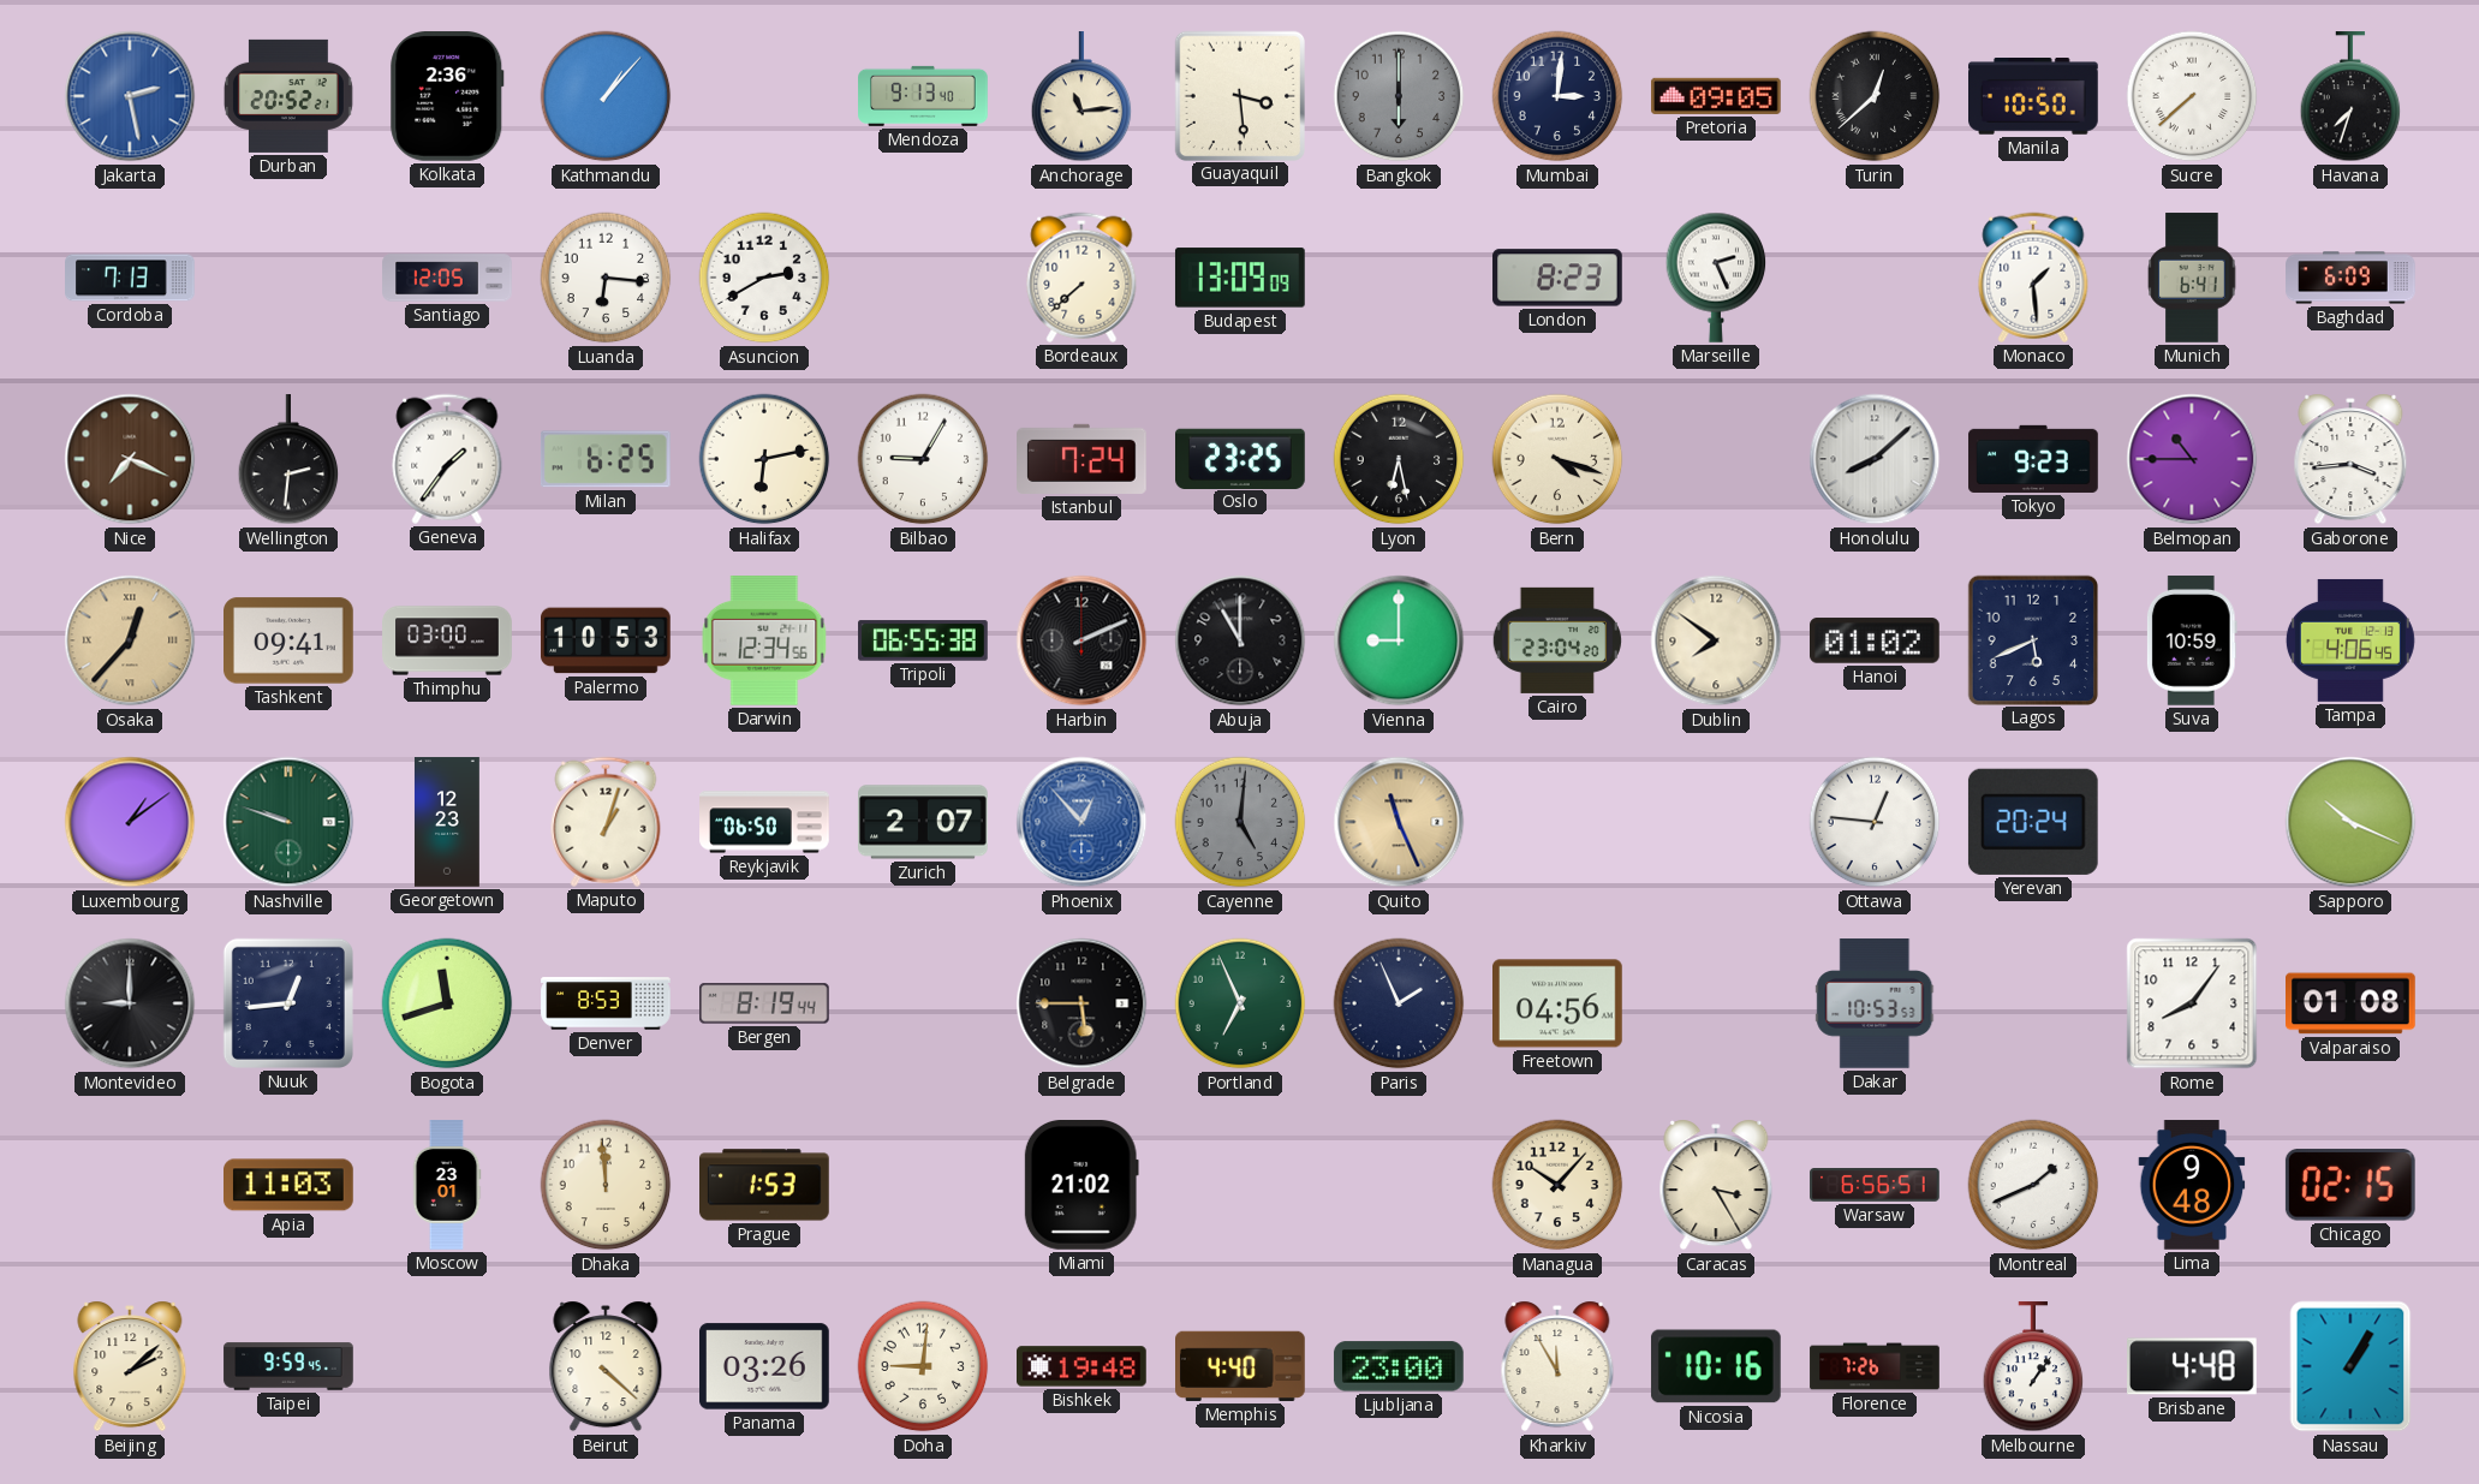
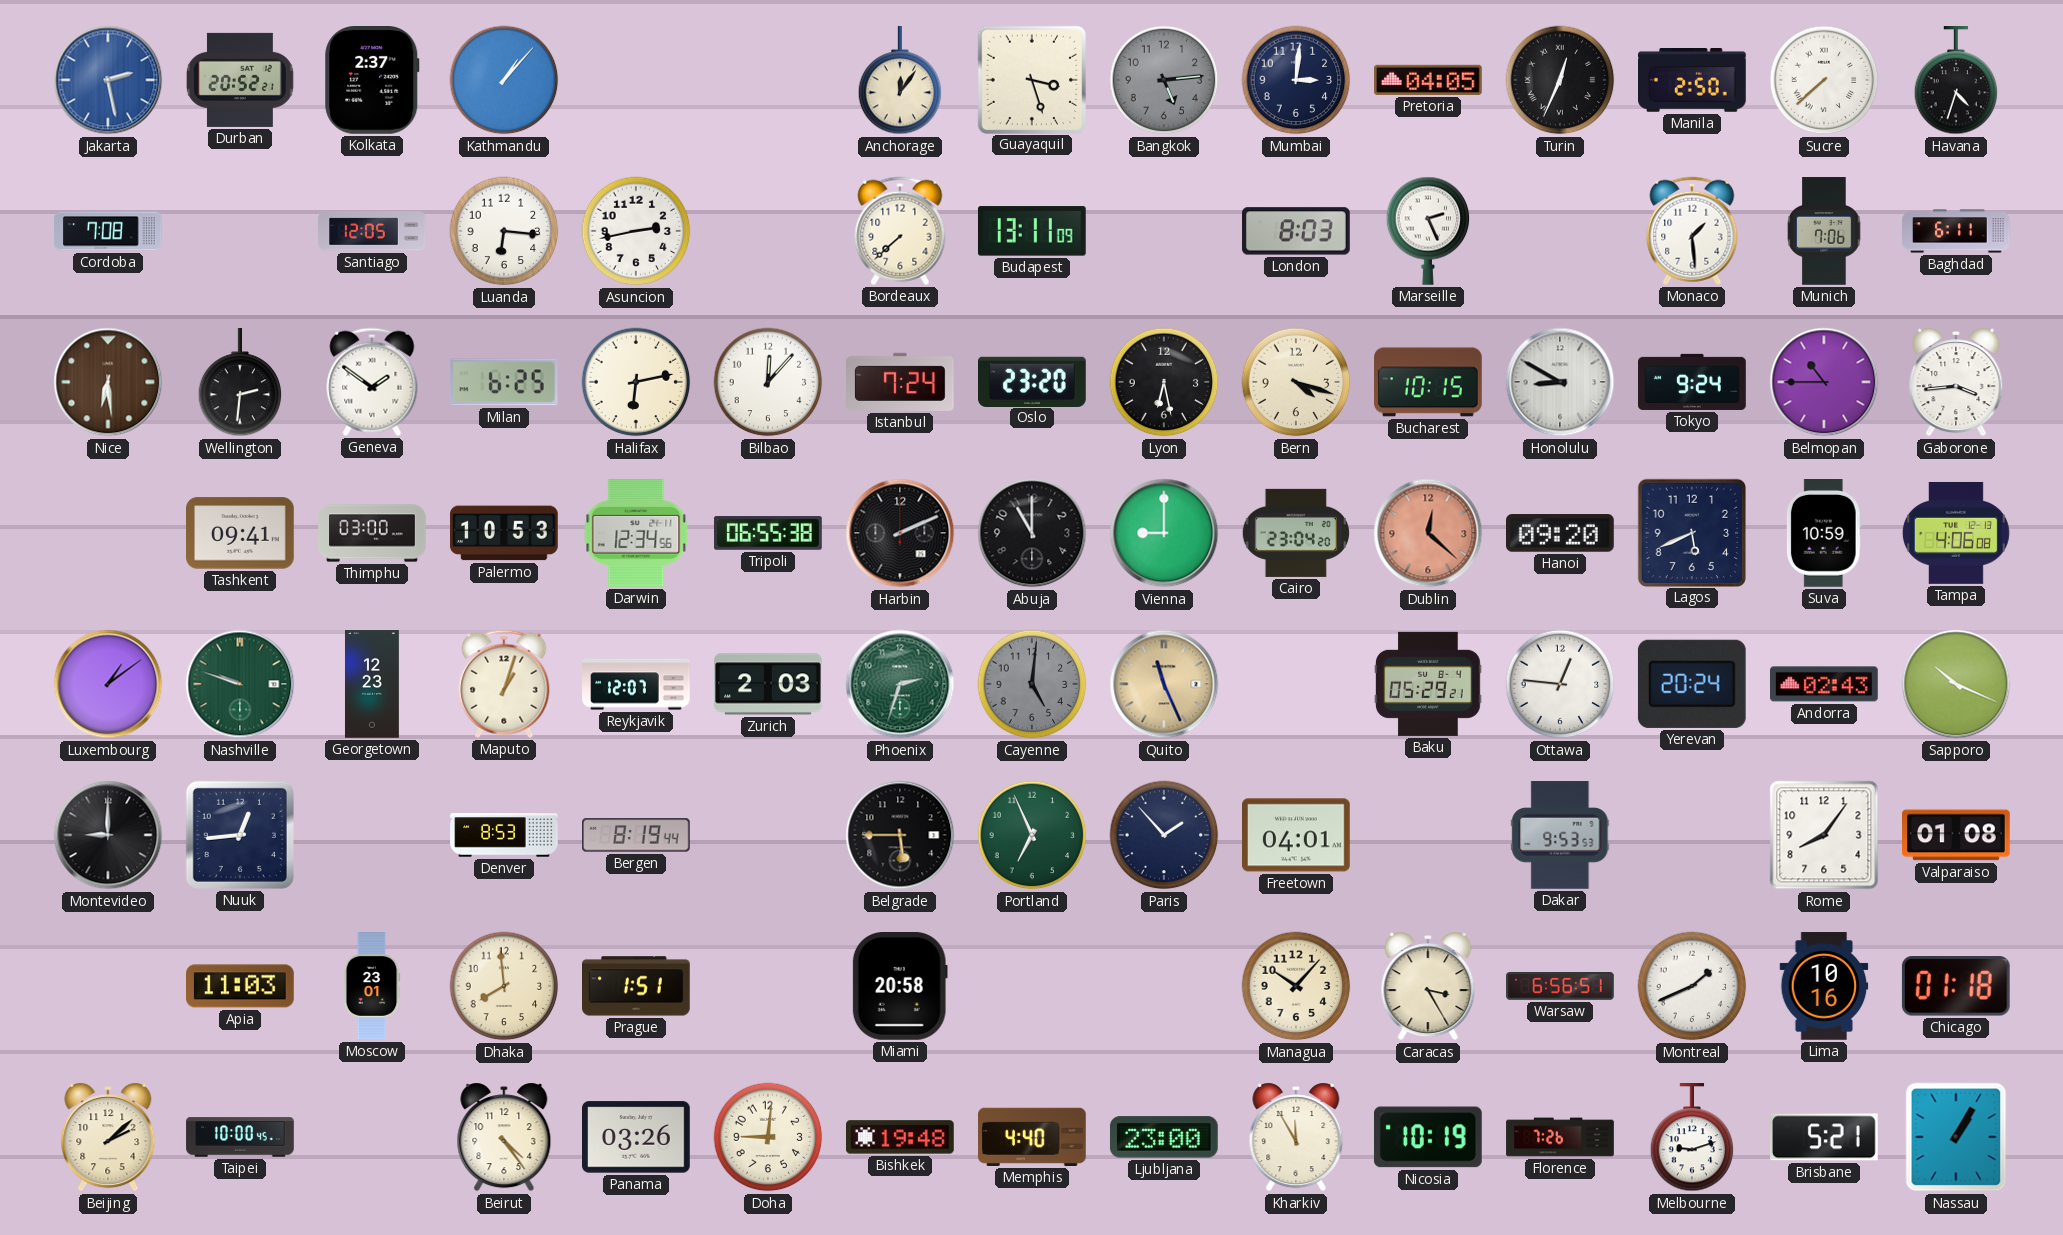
Kolkata: 2:36 -> 2:37 (372, 81)
Mendoza: 9:13 -> none (923, 96)
Anchorage: 11:14 -> 12:06 (900, 81)
Guayaquil: 3:29 -> 3:27 (1031, 79)
Bangkok: 6:00 -> 5:14 (1164, 80)
Pretoria: 09:05 -> 04:05 (1429, 80)
Turin: 12:38 -> 12:34 (1560, 80)
Manila: 10:50 -> 2:50 (1693, 81)
Havana: 7:33 -> 4:33 (1956, 81)
Cordoba: 7:13 -> 7:08 (108, 231)
Asuncion: 2:40 -> 2:43 (636, 231)
Budapest: 13:09 -> 13:11 (1032, 231)
London: 8:23 -> 8:03 (1296, 231)
Munich: 6:41 -> 7:06 (1824, 231)
Baghdad: 6:09 -> 6:11 (1956, 231)
Nice: 7:19 -> 6:29 (108, 382)
Geneva: 1:36 -> 1:51 (372, 382)
Bilbao: 9:05 -> 12:07 (768, 382)
Oslo: 23:25 -> 23:20 (1033, 381)
Bucharest: none -> 10:15 (1428, 382)
Honolulu: 8:08 -> 8:50 (1560, 382)
Tokyo: 9:23 -> 9:24 (1692, 382)
Osaka: 12:37 -> none (130, 640)
Dublin: 7:51 -> 12:22 (1428, 533)
Dublin dial: cream -> salmon (1428, 533)
Hanoi: 01:02 -> 09:20 (1561, 533)
Tampa: 4:06:45 -> 4:06:08 (1956, 533)
Reykjavik: 06:50 -> 12:07 (636, 684)
Zurich: 2:07 -> 2:03 (768, 684)
Phoenix: 12:53 -> 2:33 (900, 684)
Phoenix dial: blue -> green (900, 684)
Baku: none -> 05:29 (1428, 684)
Andorra: none -> 02:43 (1825, 684)
Bogota: 11:42 -> none (447, 1003)
Paris: 1:56 -> 1:53 (1164, 835)
Freetown: 04:56 -> 04:01 (1297, 835)
Dakar: 10:53 -> 9:53 (1560, 835)
Dhaka: 11:59 -> 7:59 (504, 986)
Prague: 1:53 -> 1:51 (637, 986)
Miami: 21:02 -> 20:58 (900, 987)
Lima: 9:48 -> 10:16 (1824, 986)
Chicago: 02:15 -> 01:18 (1956, 986)
Taipei: 9:59 -> 10:00 (240, 1137)
Beirut: 4:22 -> 4:24 (504, 1137)
Nicosia: 10:16 -> 10:19 (1428, 1137)
Melbourne: 1:06 -> 9:12 (1692, 1138)
Brisbane: 4:48 -> 5:21 (1825, 1137)
